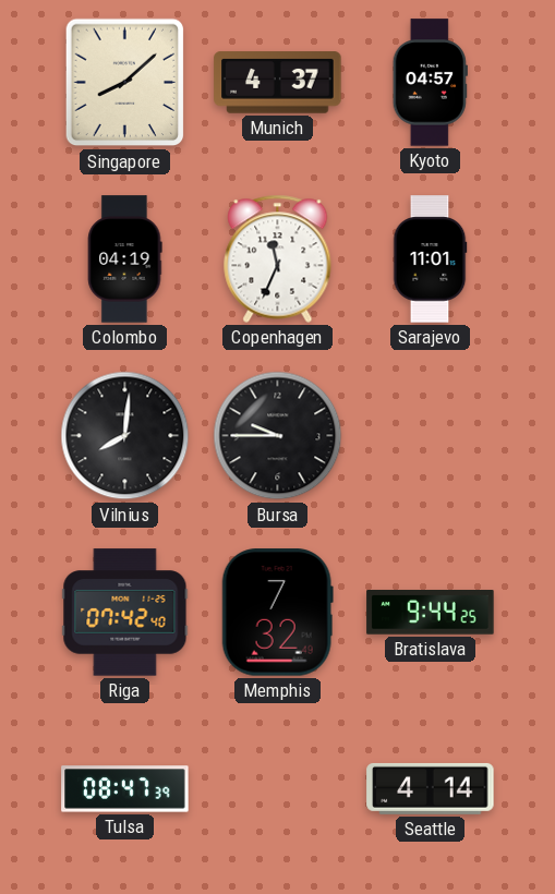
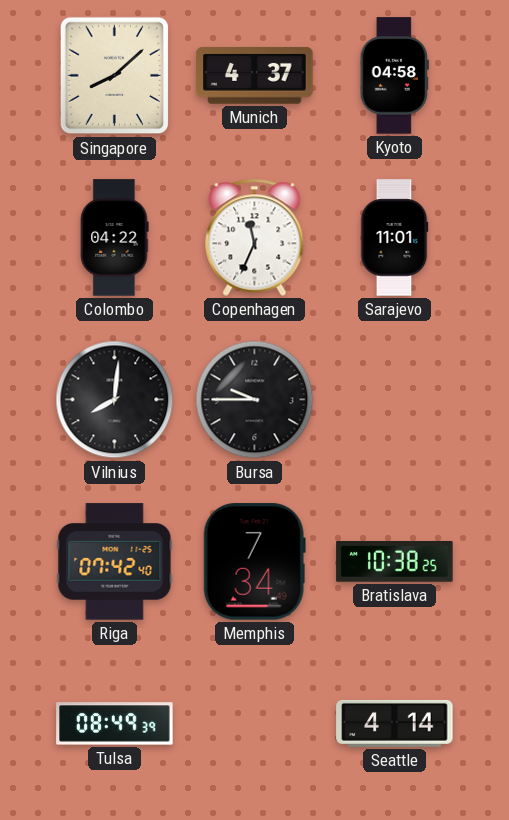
Kyoto: 04:57 -> 04:58 (394, 76)
Colombo: 04:19 -> 04:22 (114, 238)
Memphis: 7:32 -> 7:34 (254, 562)
Bratislava: 9:44 -> 10:38 (395, 562)
Tulsa: 08:47 -> 08:49 (115, 724)
